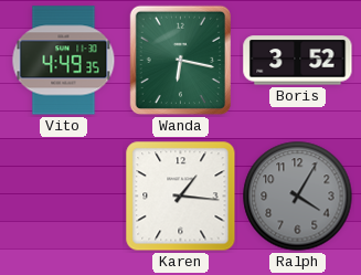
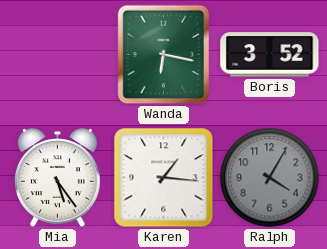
Vito: 4:49 -> none (64, 61)
Mia: none -> 5:24 (57, 178)
